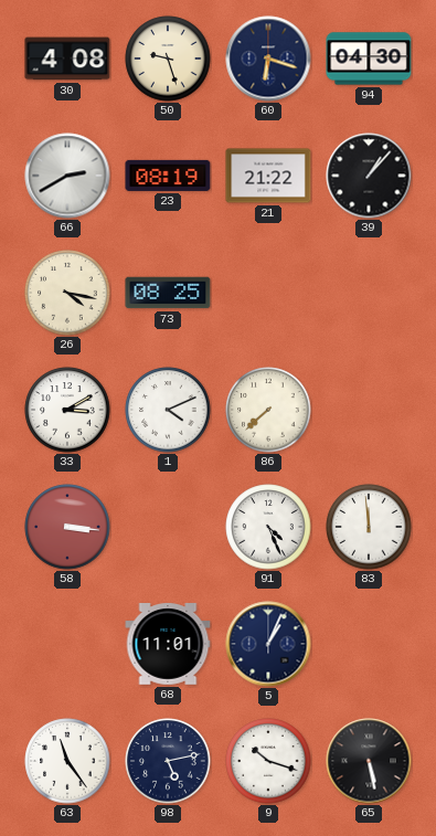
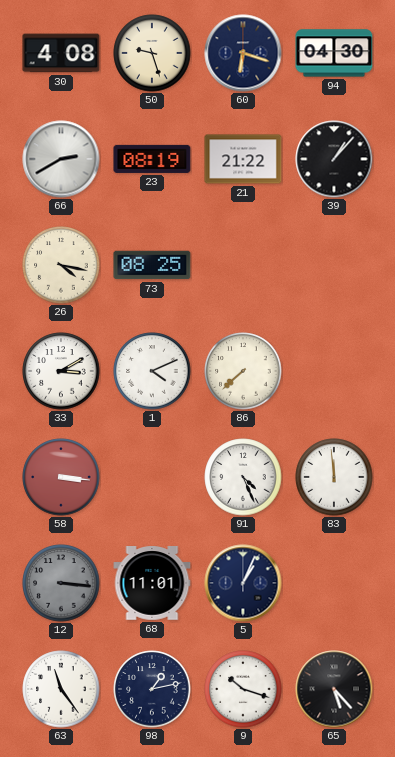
12: none -> 3:16 (61, 583)
98: 5:13 -> 1:13 (152, 689)
65: 5:28 -> 5:23 (334, 689)
